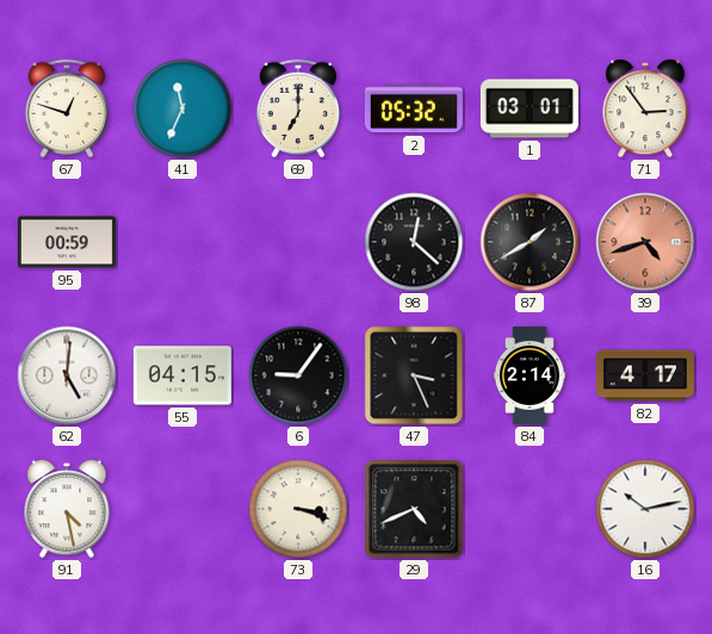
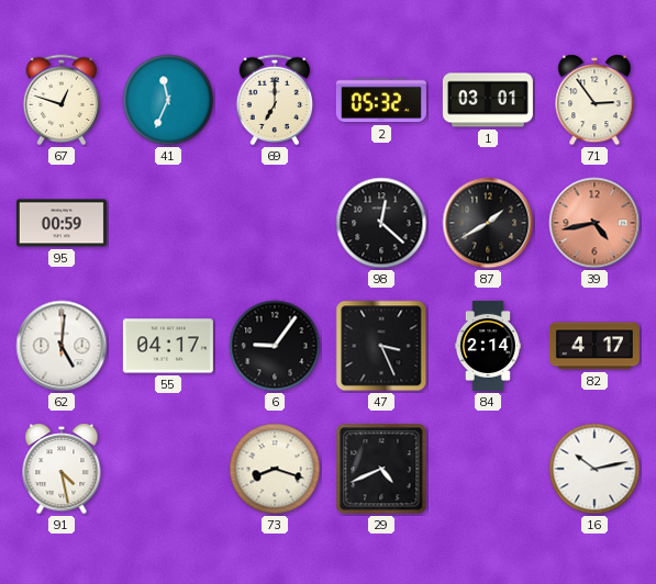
39: 4:42 -> 4:43 (594, 223)
55: 04:15 -> 04:17 (168, 346)
73: 3:18 -> 8:18 (275, 469)
